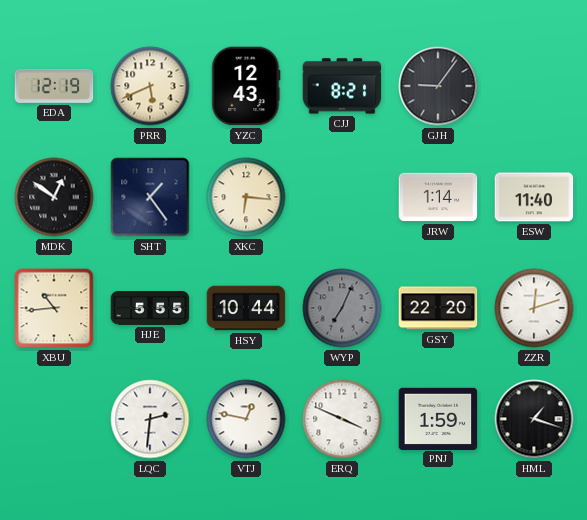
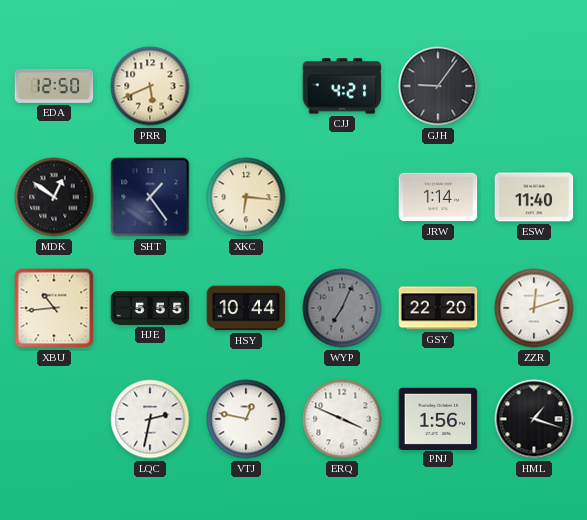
EDA: 12:19 -> 12:50 (54, 86)
YZC: 12:43 -> none (246, 86)
CJJ: 8:21 -> 4:21 (342, 86)
LQC: 2:31 -> 2:32 (150, 419)
PNJ: 1:59 -> 1:56 (438, 418)
